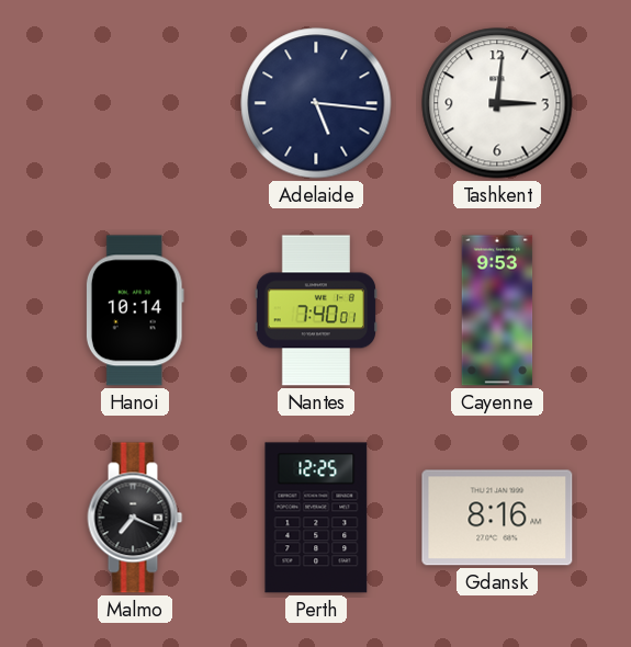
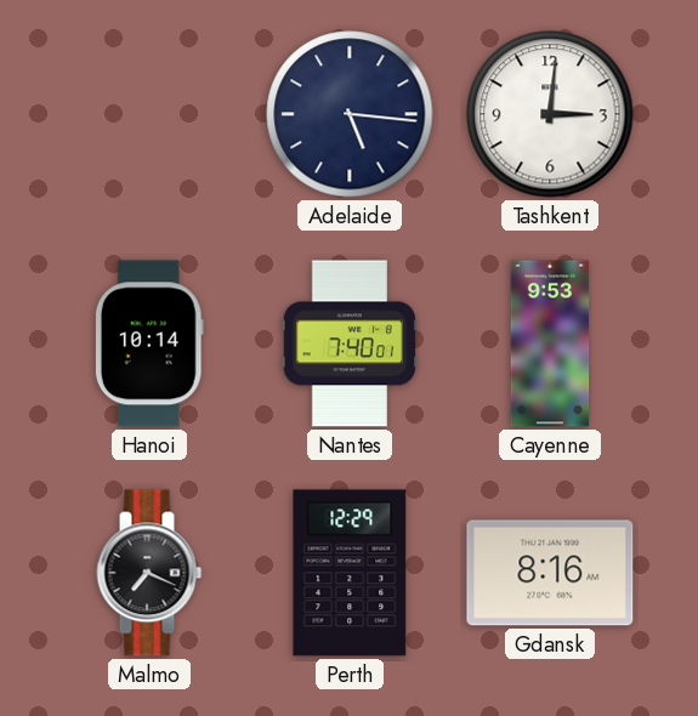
Perth: 12:25 -> 12:29 (350, 573)
